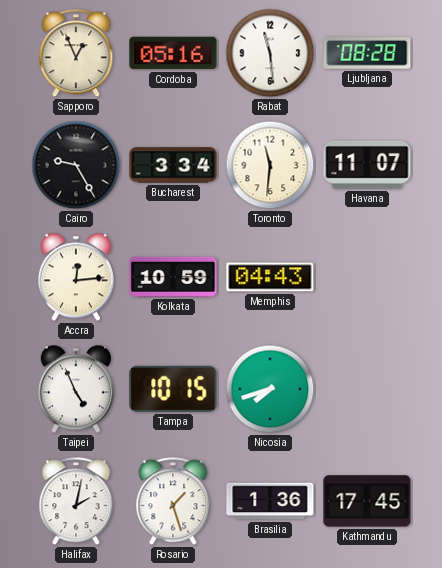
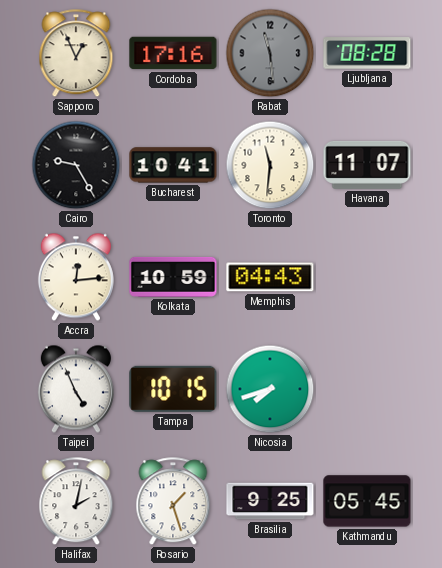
Cordoba: 05:16 -> 17:16 (173, 53)
Rabat dial: white -> grey (270, 53)
Bucharest: 3:34 -> 10:41 (173, 165)
Brasilia: 1:36 -> 9:25 (270, 501)
Kathmandu: 17:45 -> 05:45 (367, 501)
